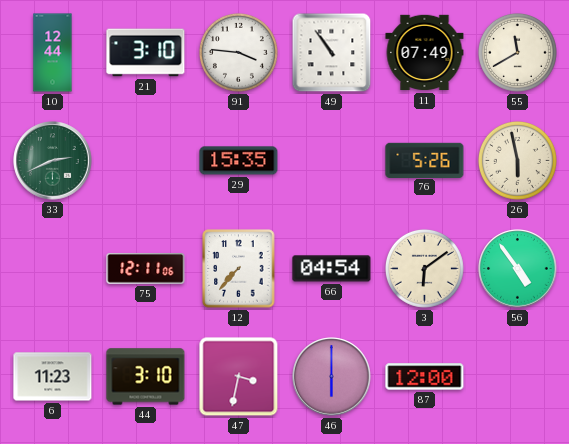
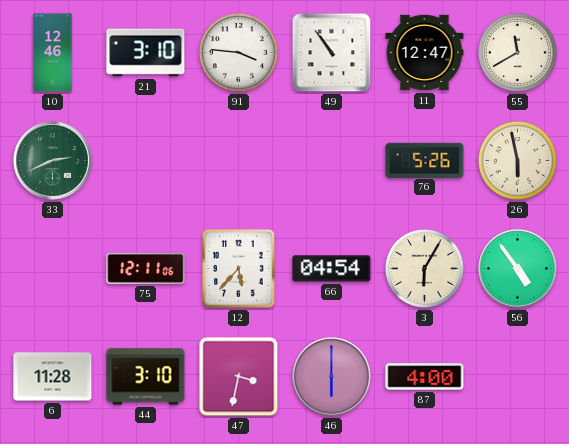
10: 12:44 -> 12:46 (53, 53)
11: 07:49 -> 12:47 (425, 53)
29: 15:35 -> none (239, 161)
12: 7:37 -> 5:37 (239, 269)
3: 6:09 -> 6:05 (424, 268)
6: 11:23 -> 11:28 (53, 377)
87: 12:00 -> 4:00 (425, 377)
